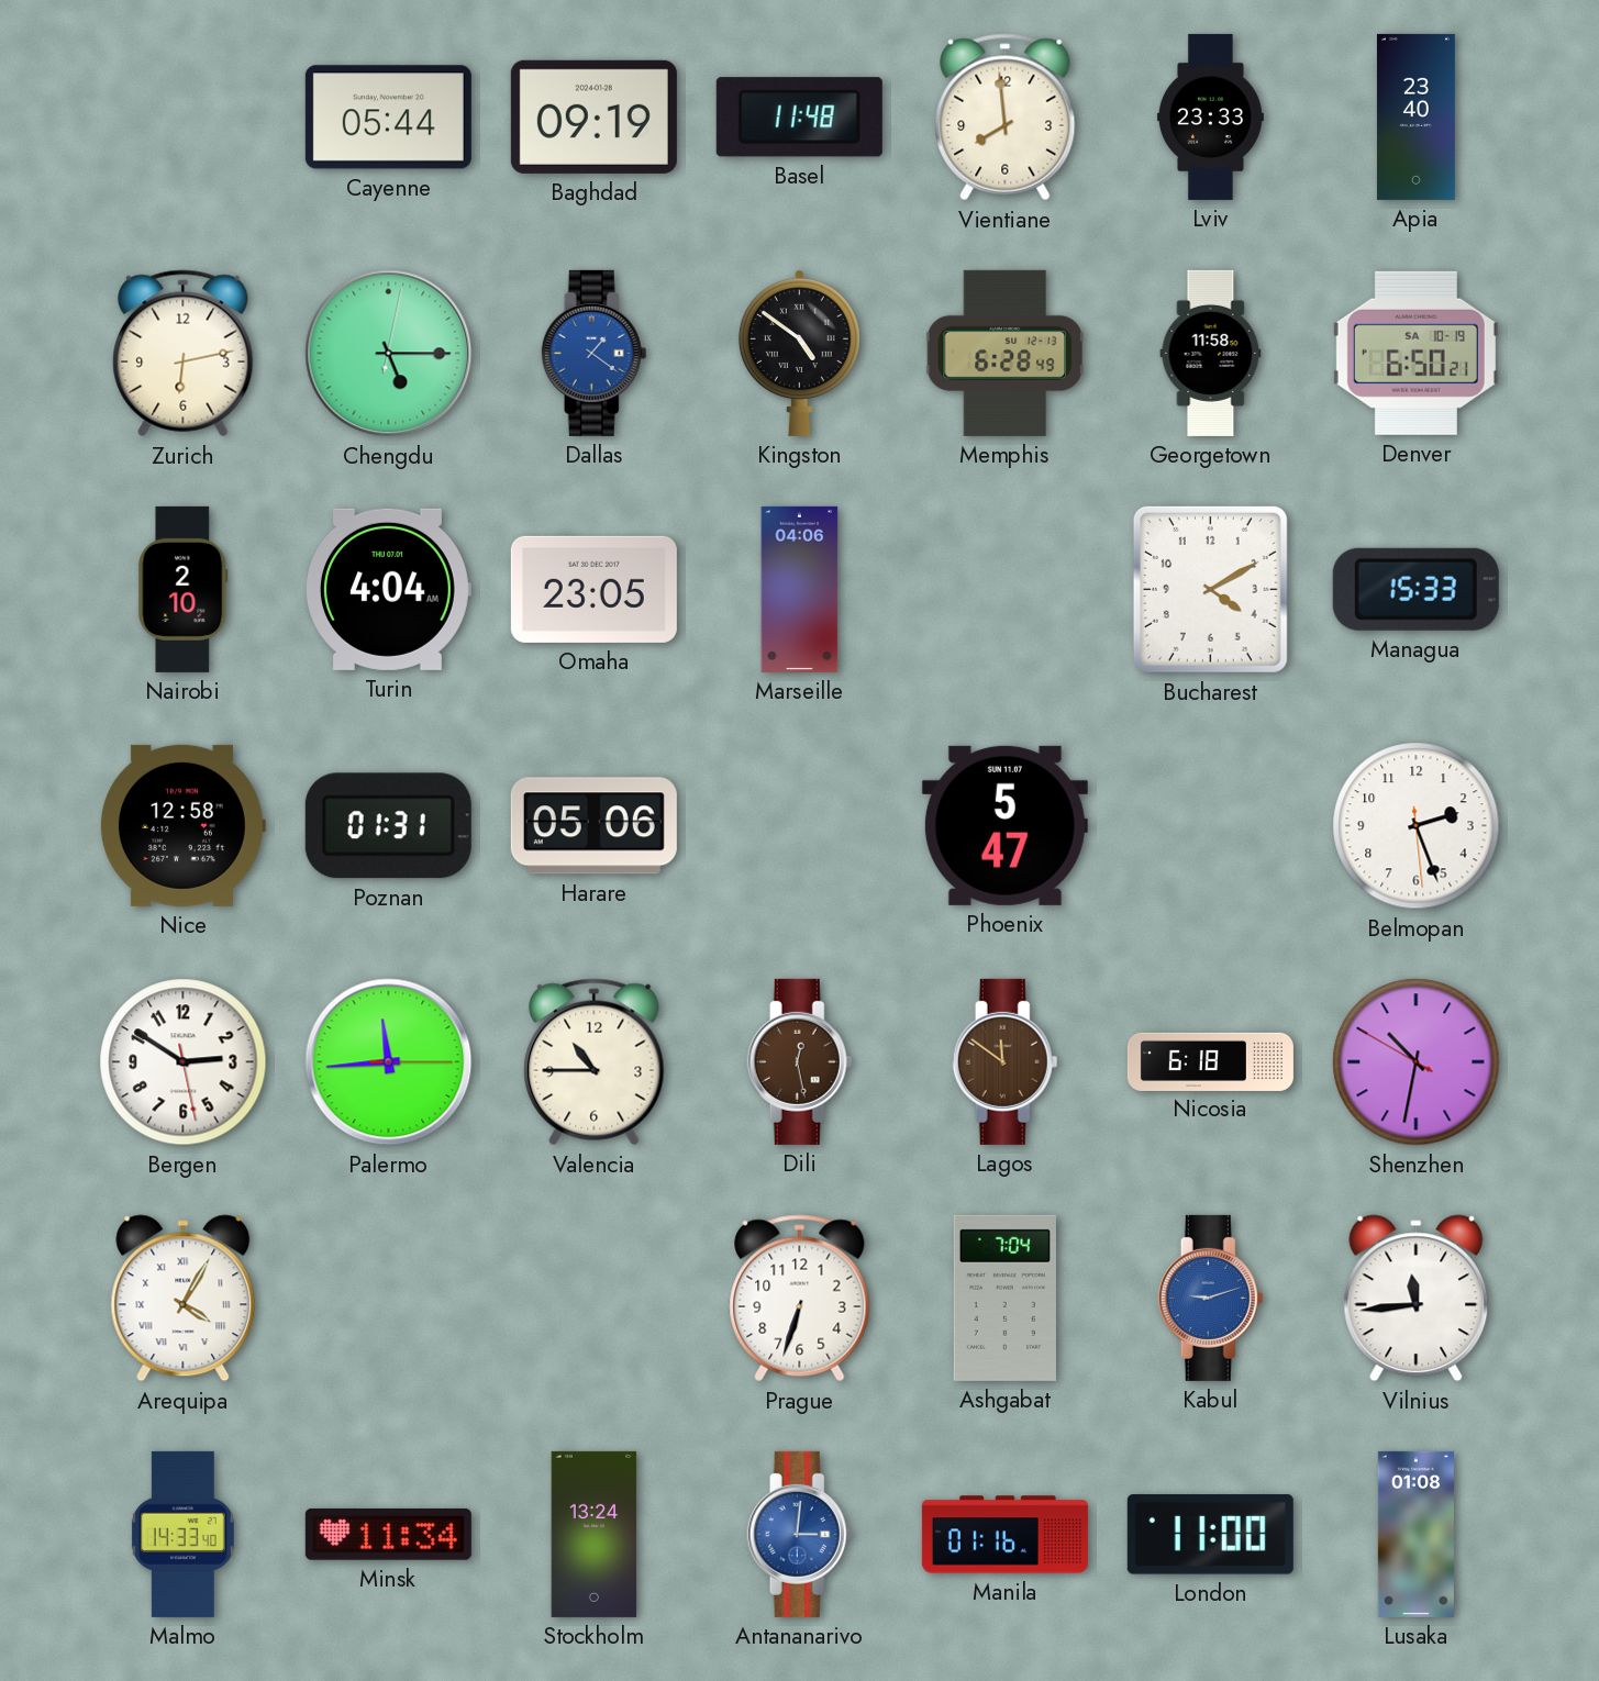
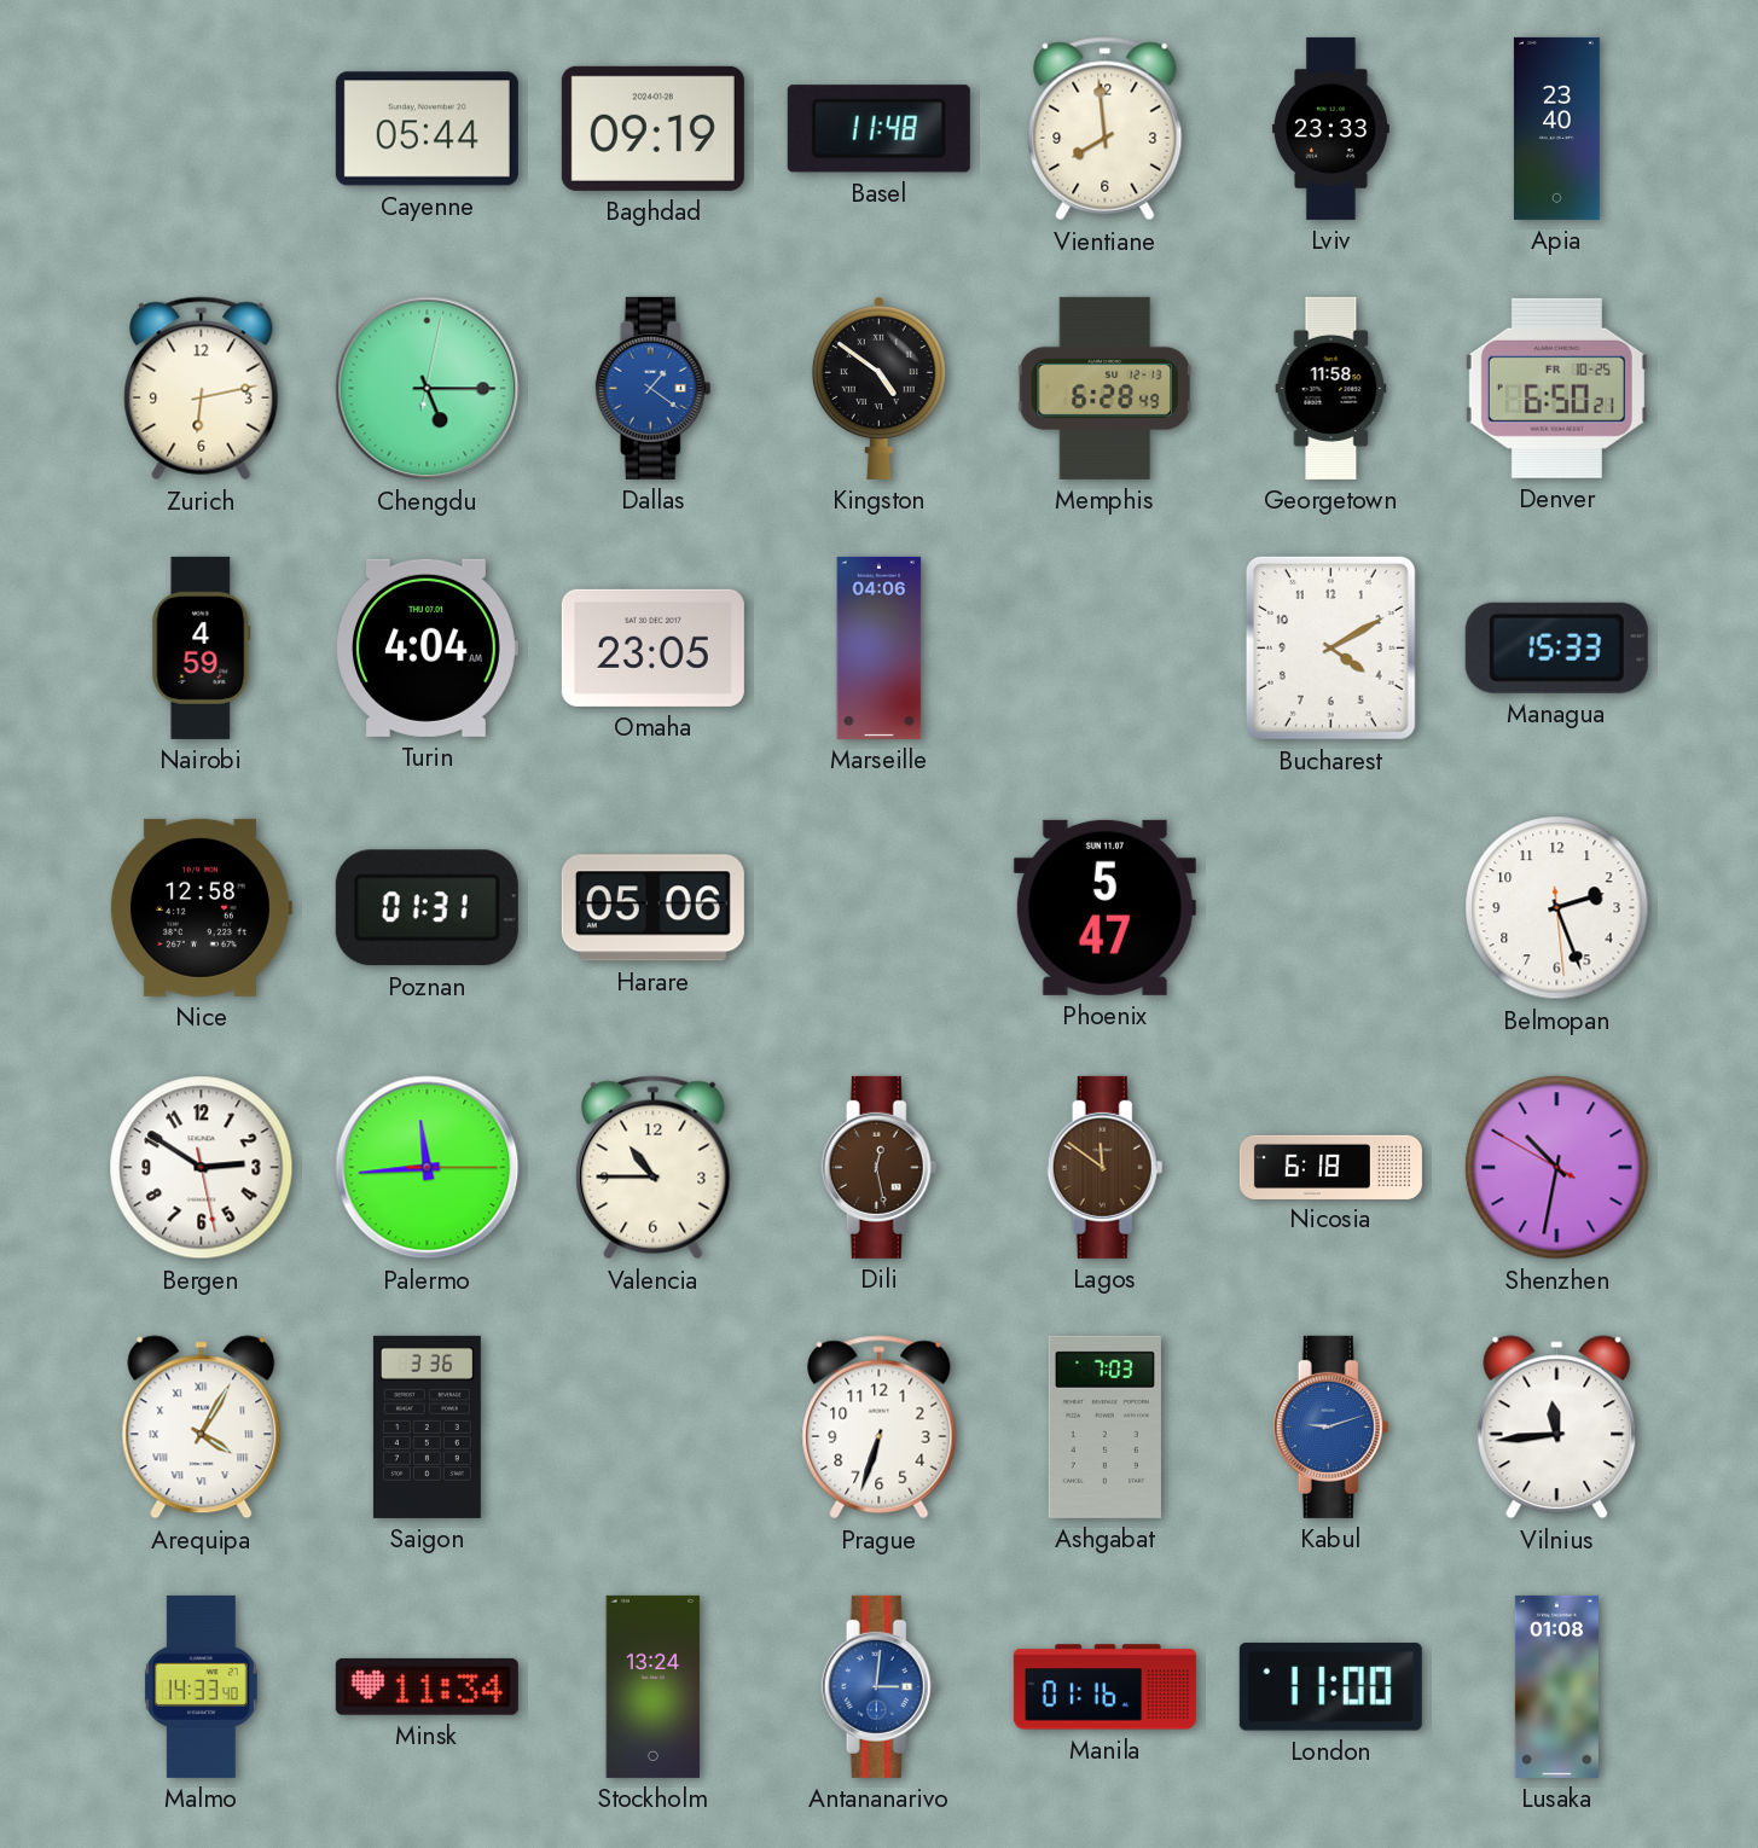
Denver date: SA 10-19 -> FR 10-25 (1556, 388)
Nairobi: 2:10 -> 4:59 (202, 647)
Saigon: none -> 3:36 (427, 1426)
Ashgabat: 7:04 -> 7:03 (1104, 1426)
